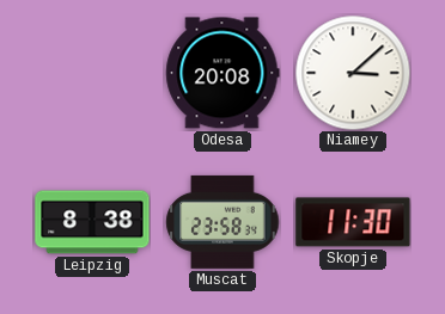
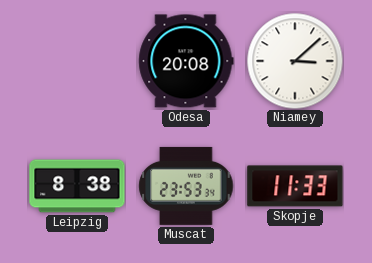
Muscat: 23:58 -> 23:53 (186, 186)
Skopje: 11:30 -> 11:33 (295, 186)
